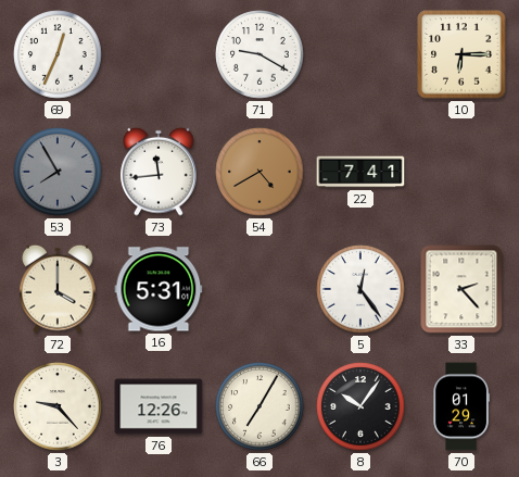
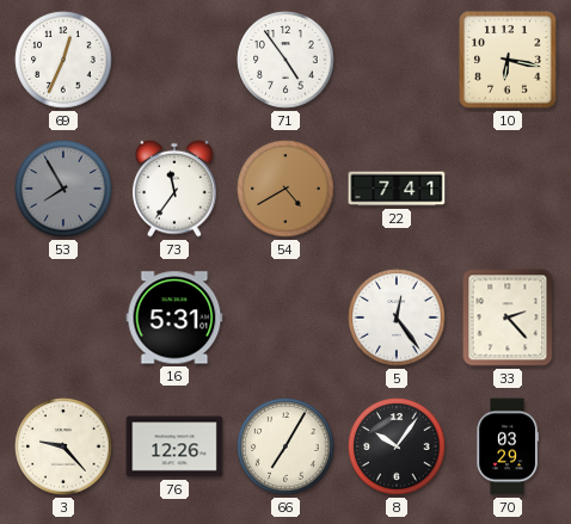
71: 9:20 -> 4:54 (285, 60)
10: 6:15 -> 6:17 (508, 60)
73: 11:44 -> 11:36 (174, 189)
72: 4:00 -> none (58, 289)
70: 01:29 -> 03:29 (508, 446)
